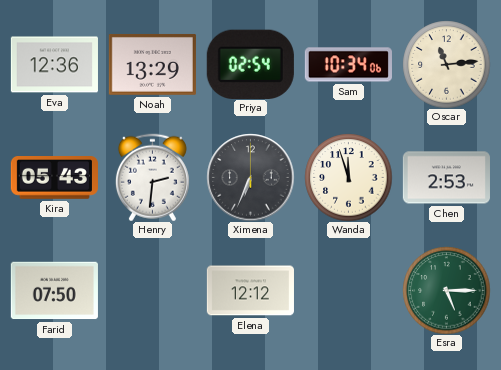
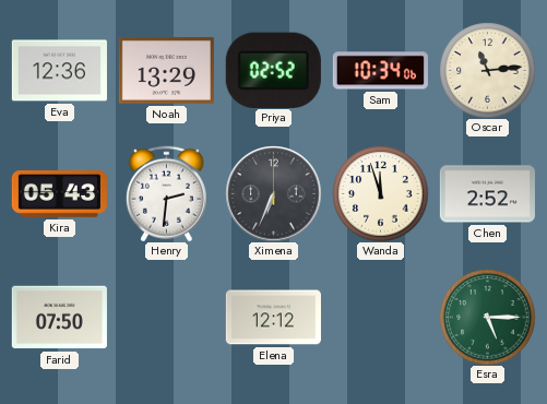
Priya: 02:54 -> 02:52 (273, 70)
Chen: 2:53 -> 2:52 (487, 194)
